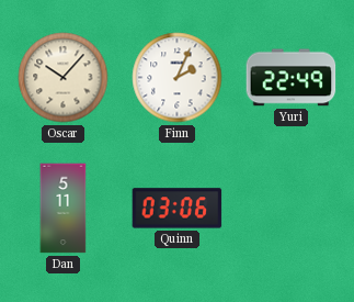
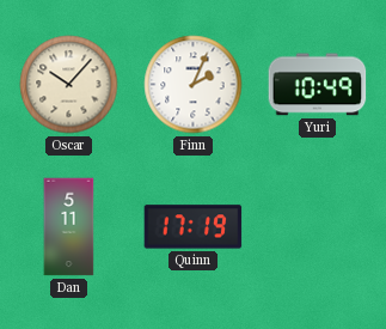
Yuri: 22:49 -> 10:49 (318, 85)
Quinn: 03:06 -> 17:19 (194, 227)
